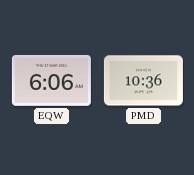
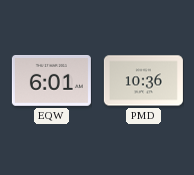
EQW: 6:06 -> 6:01 (51, 81)
